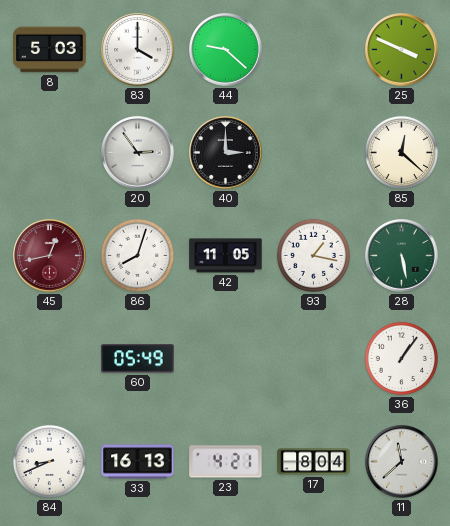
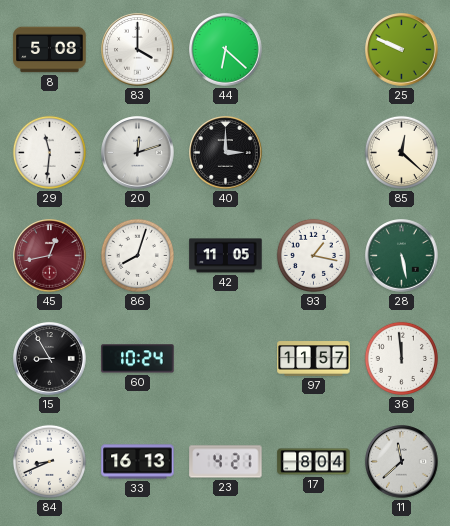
8: 5:03 -> 5:08 (50, 50)
44: 9:22 -> 6:22 (226, 50)
25: 3:49 -> 9:49 (402, 50)
29: none -> 11:31 (49, 152)
20: 2:54 -> 12:12 (138, 153)
15: none -> 8:55 (50, 359)
60: 05:49 -> 10:24 (138, 359)
97: none -> 11:57 (314, 359)
36: 1:06 -> 11:59 (401, 358)
